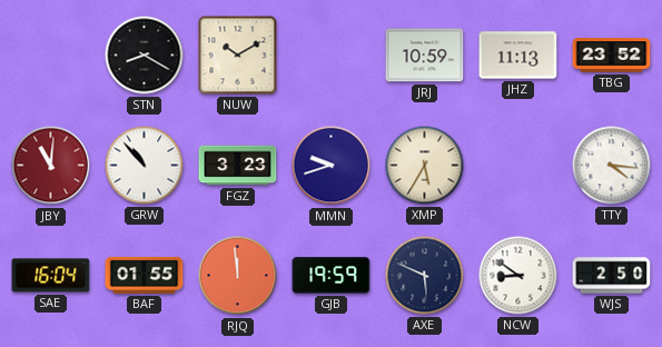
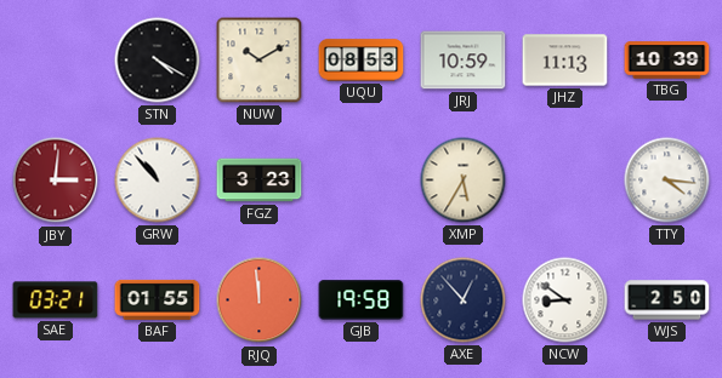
STN: 8:20 -> 4:20 (158, 61)
UQU: none -> 08:53 (362, 61)
TBG: 23:52 -> 10:39 (667, 61)
JBY: 11:01 -> 3:01 (56, 181)
MMN: 9:42 -> none (332, 166)
SAE: 16:04 -> 03:21 (56, 300)
GJB: 19:59 -> 19:58 (362, 300)
AXE: 5:49 -> 12:53 (464, 300)
